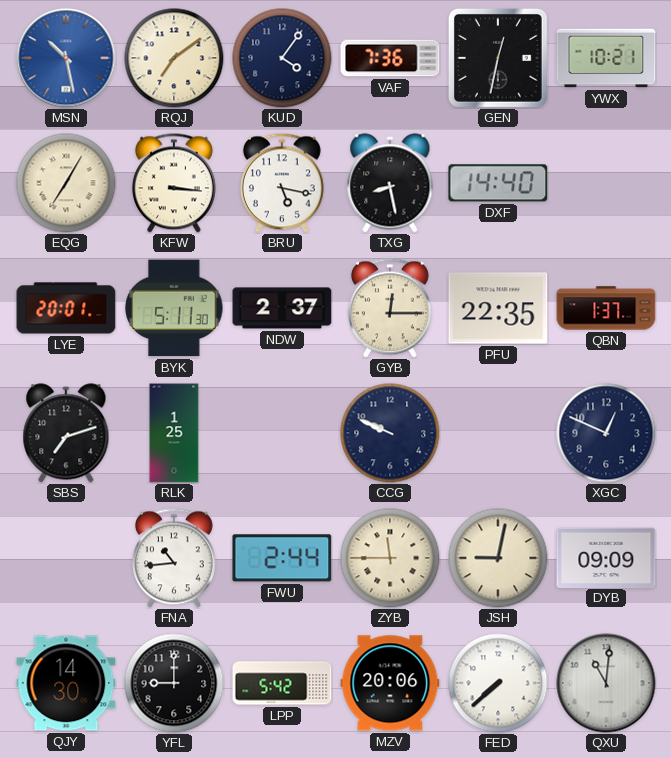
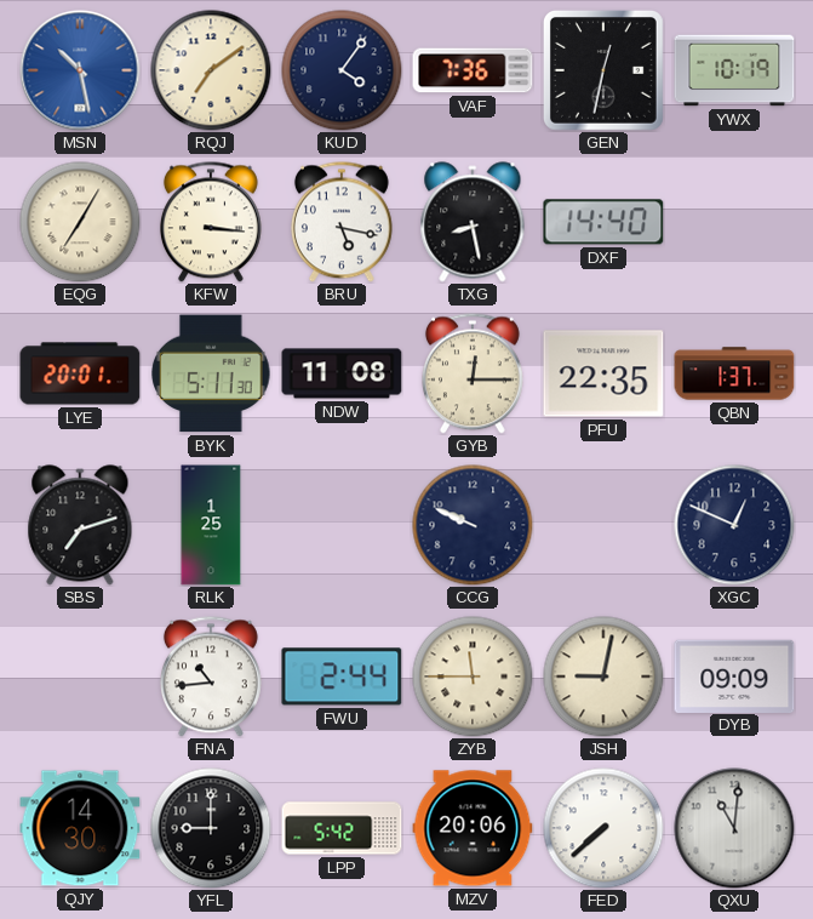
YWX: 10:21 -> 10:19 (734, 70)
NDW: 2:37 -> 11:08 (342, 373)
